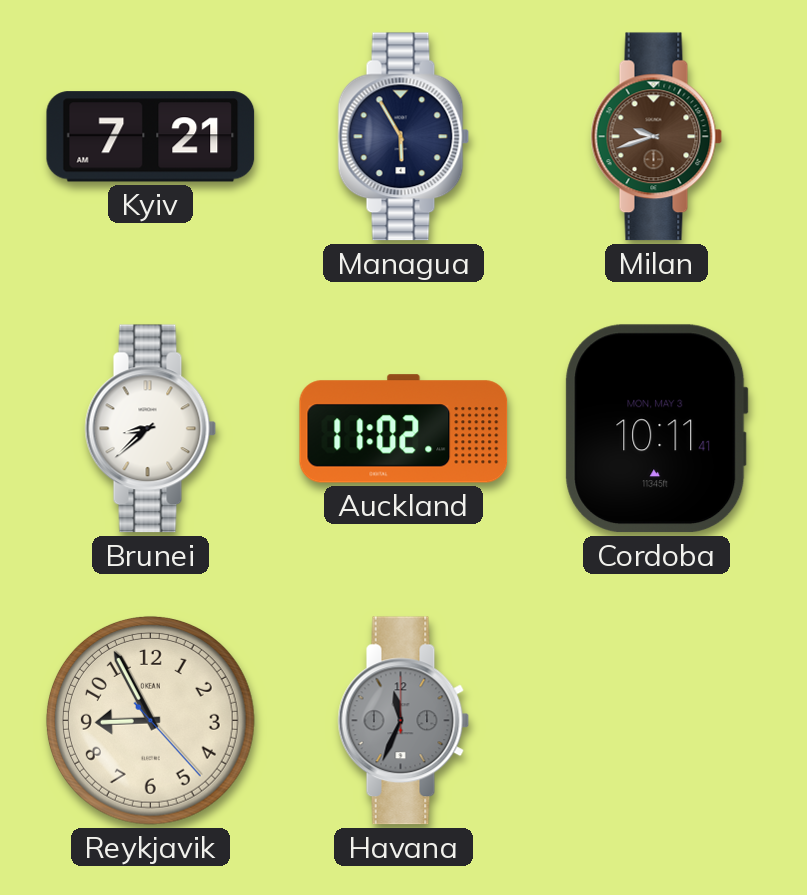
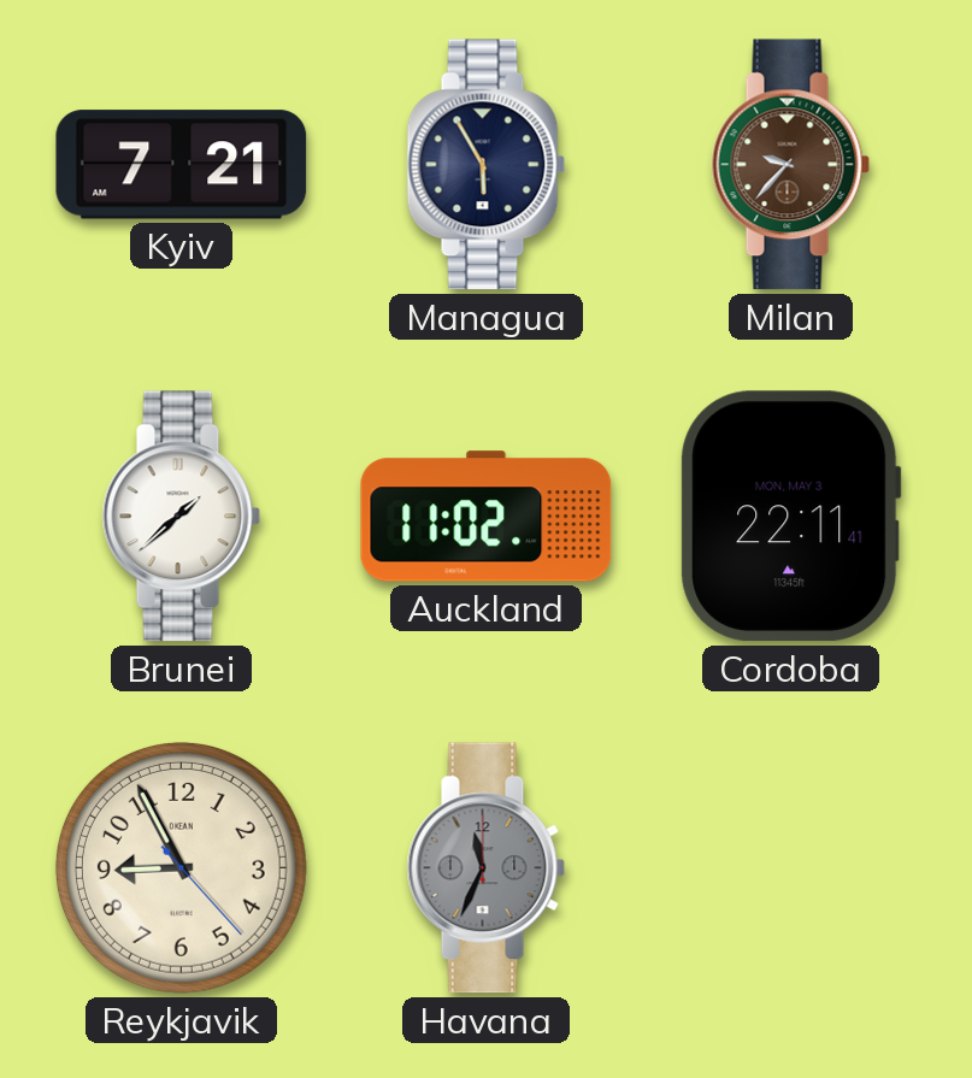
Milan: 9:42 -> 9:37 (791, 165)
Brunei: 8:38 -> 1:38 (182, 517)
Cordoba: 10:11 -> 22:11 (791, 517)
